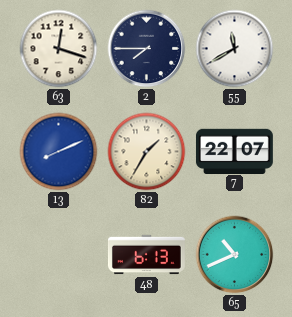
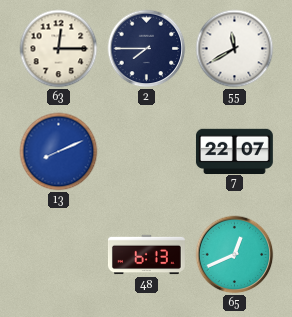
63: 12:18 -> 12:15 (59, 49)
82: 1:35 -> none (147, 152)
65: 10:41 -> 12:41 (235, 255)
